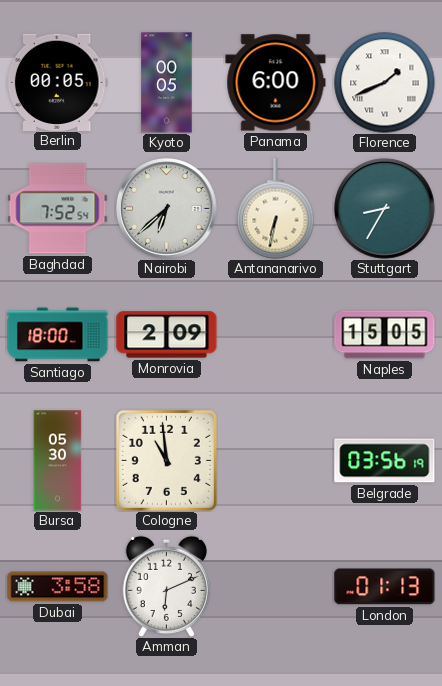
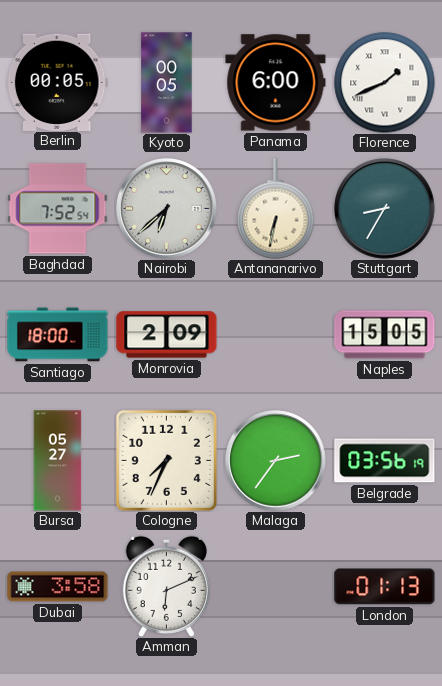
Bursa: 05:30 -> 05:27 (58, 461)
Cologne: 10:59 -> 7:34 (166, 460)
Malaga: none -> 2:36 (276, 461)
